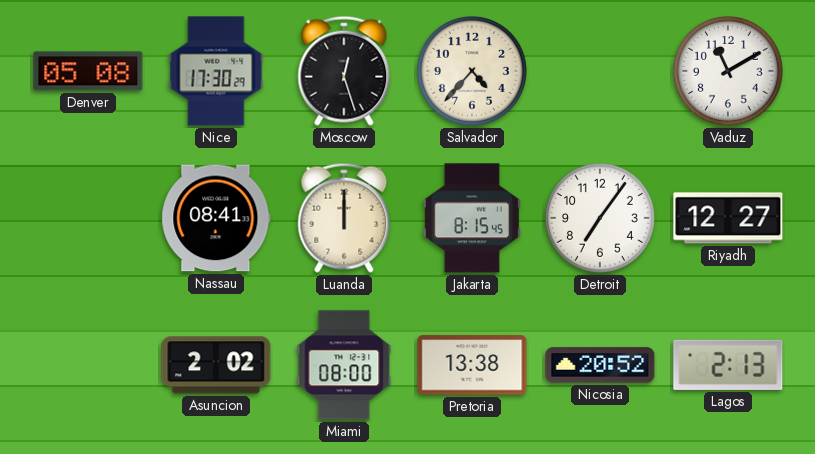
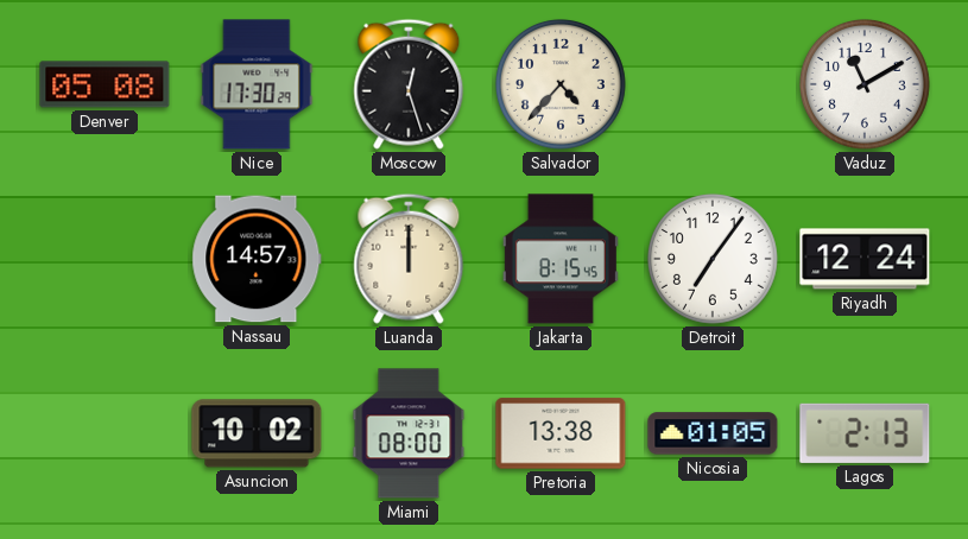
Nassau: 08:41 -> 14:57 (257, 259)
Riyadh: 12:27 -> 12:24 (865, 259)
Asuncion: 2:02 -> 10:02 (257, 433)
Nicosia: 20:52 -> 01:05 (713, 433)
